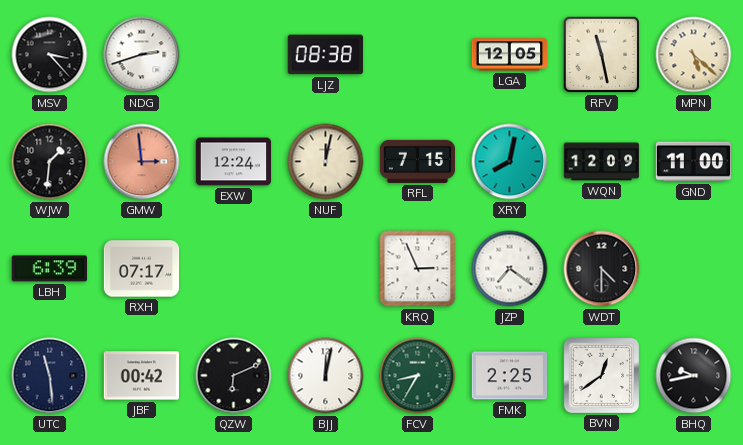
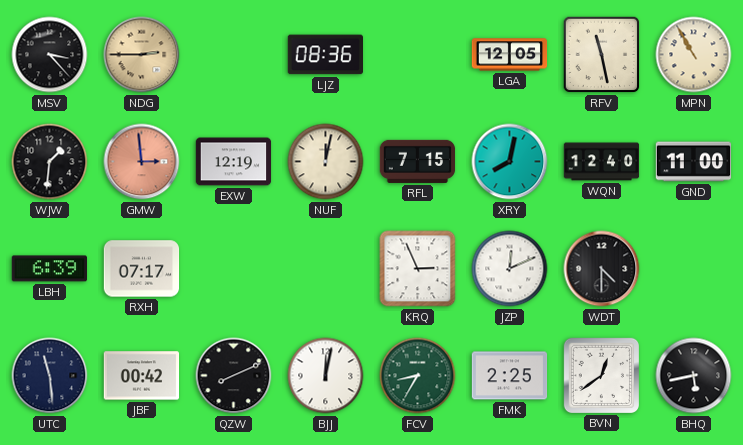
NDG: 2:42 -> 2:45 (142, 55)
NDG dial: white -> champagne (142, 55)
LJZ: 08:38 -> 08:36 (325, 55)
MPN: 5:22 -> 10:55 (694, 55)
EXW: 12:24 -> 12:19 (234, 162)
WQN: 12:09 -> 12:40 (602, 162)
JZP: 7:21 -> 12:11 (510, 269)
QZW: 6:11 -> 8:11 (234, 376)
BHQ: 9:43 -> 5:43 (694, 376)
